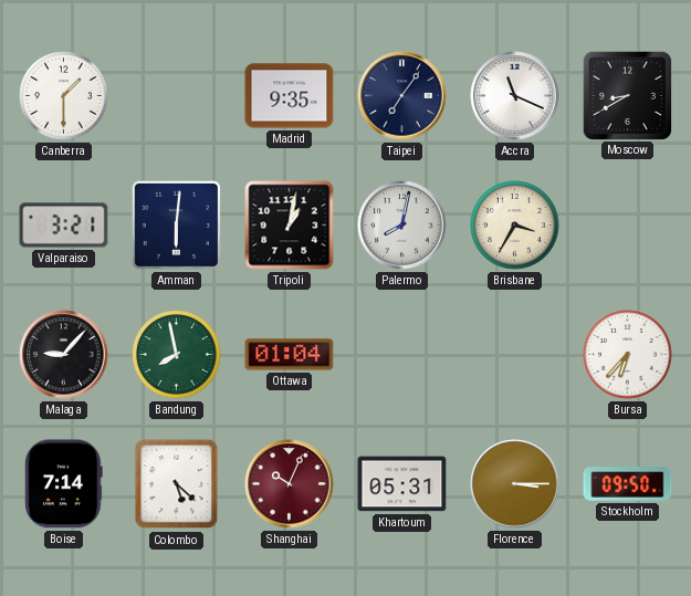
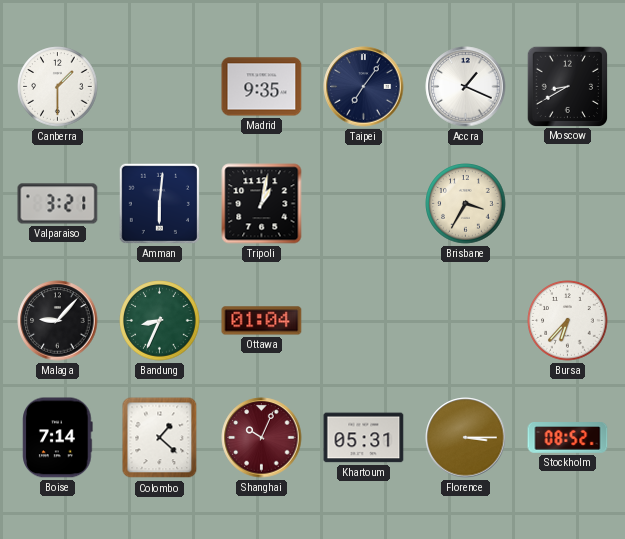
Accra: 11:19 -> 1:19 (466, 87)
Palermo: 8:02 -> none (402, 226)
Bandung: 7:58 -> 8:34 (160, 321)
Colombo: 5:22 -> 1:22 (160, 438)
Stockholm: 09:50 -> 08:52 (568, 438)
